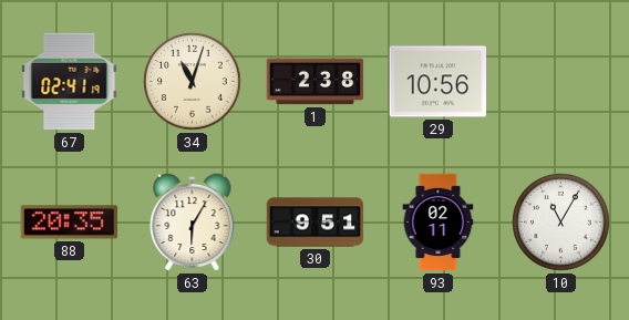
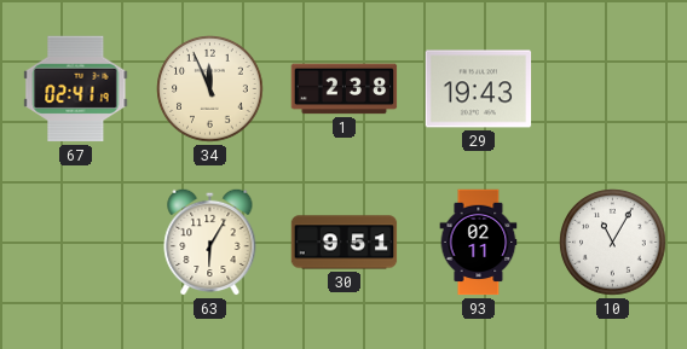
34: 11:03 -> 11:56 (210, 89)
29: 10:56 -> 19:43 (479, 89)
88: 20:35 -> none (70, 223)
